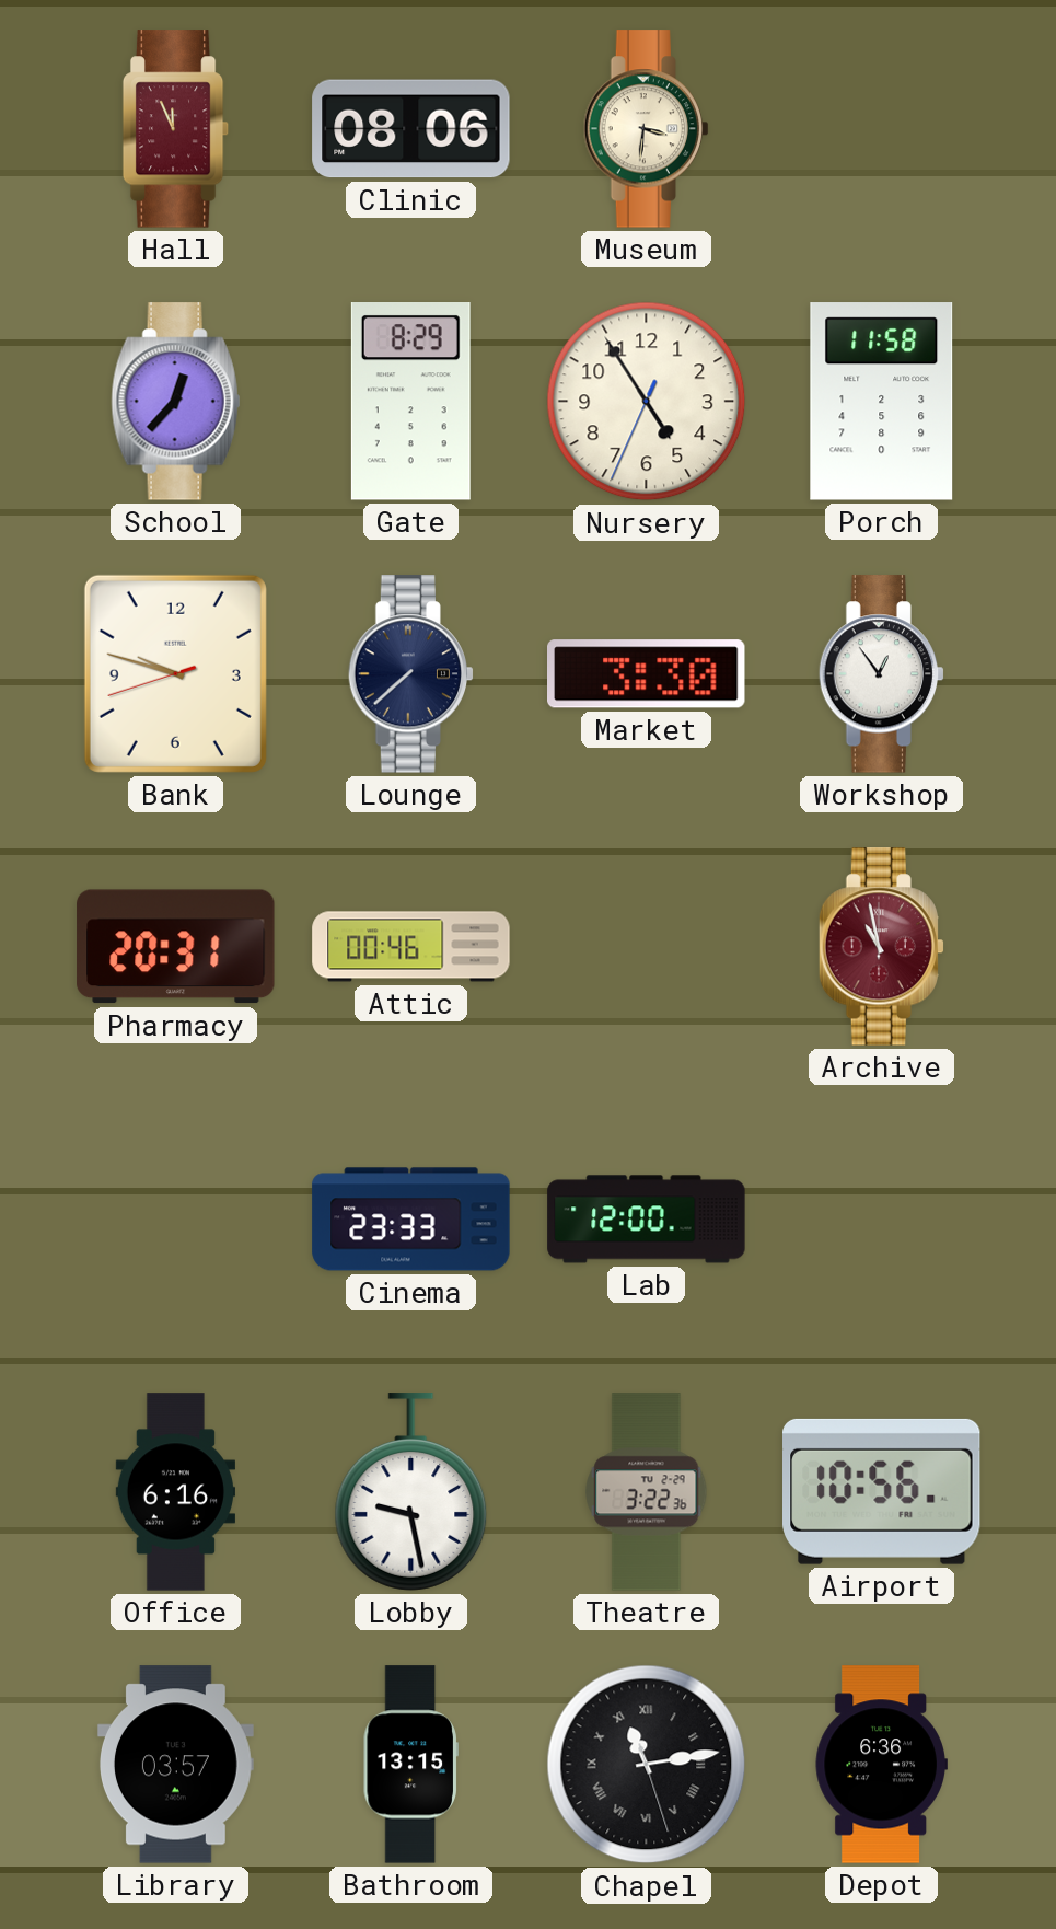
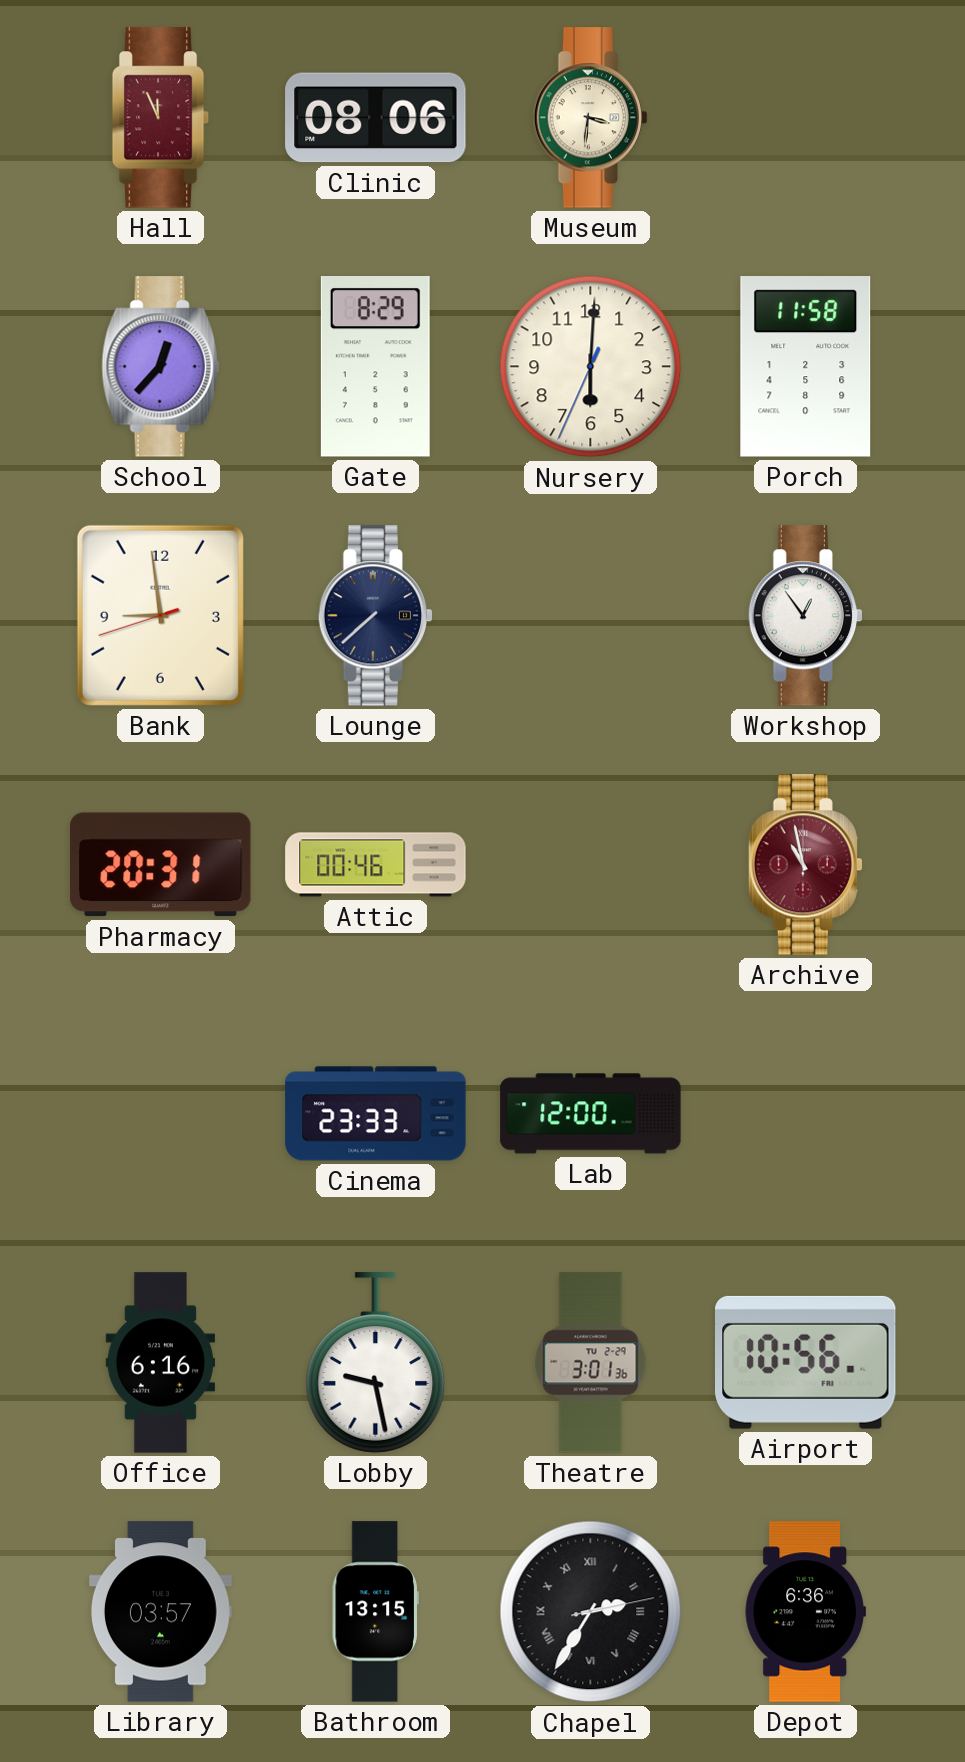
Nursery: 4:54 -> 6:00 (591, 367)
Bank: 9:47 -> 8:58 (160, 615)
Market: 3:30 -> none (647, 674)
Theatre: 3:22 -> 3:01 (591, 1363)
Chapel: 11:13 -> 2:35 (591, 1612)
